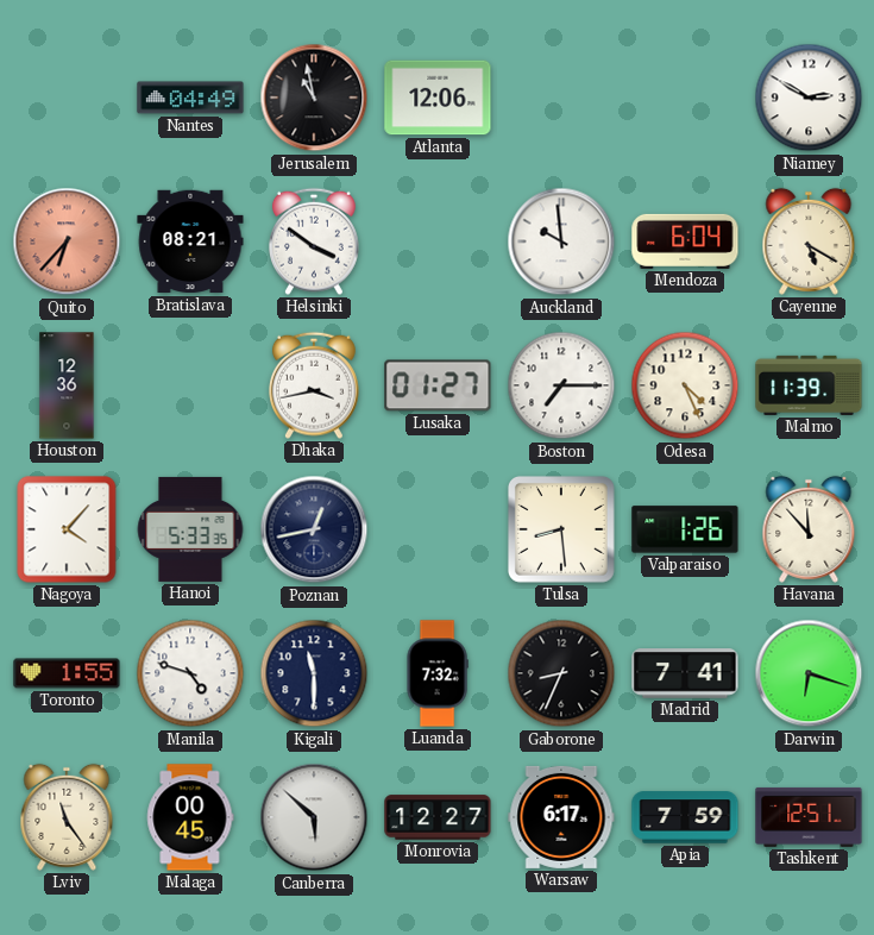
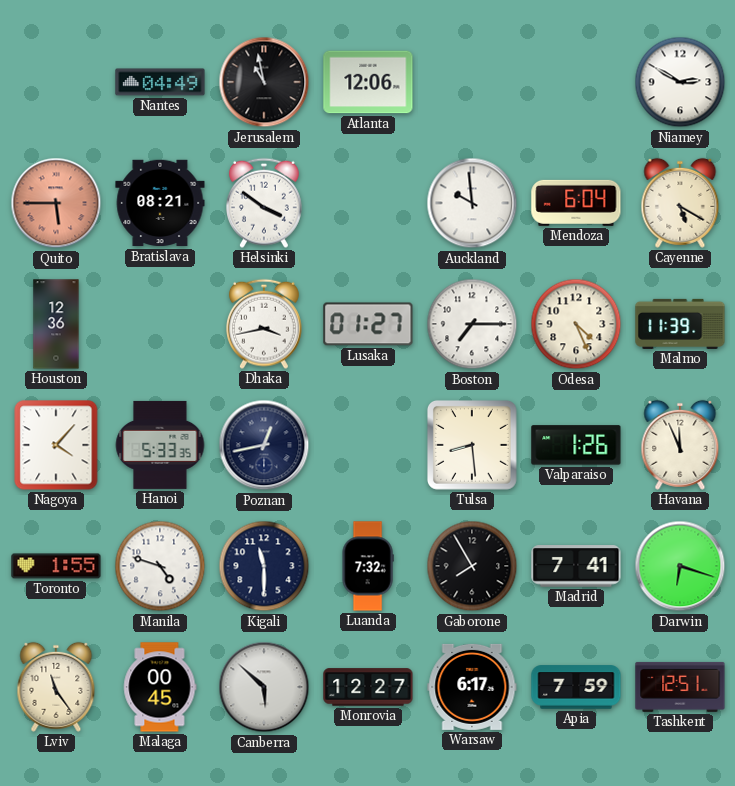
Quito: 6:37 -> 5:45 (56, 203)
Havana: 11:53 -> 11:56 (680, 445)
Gaborone: 8:34 -> 7:55 (472, 566)
